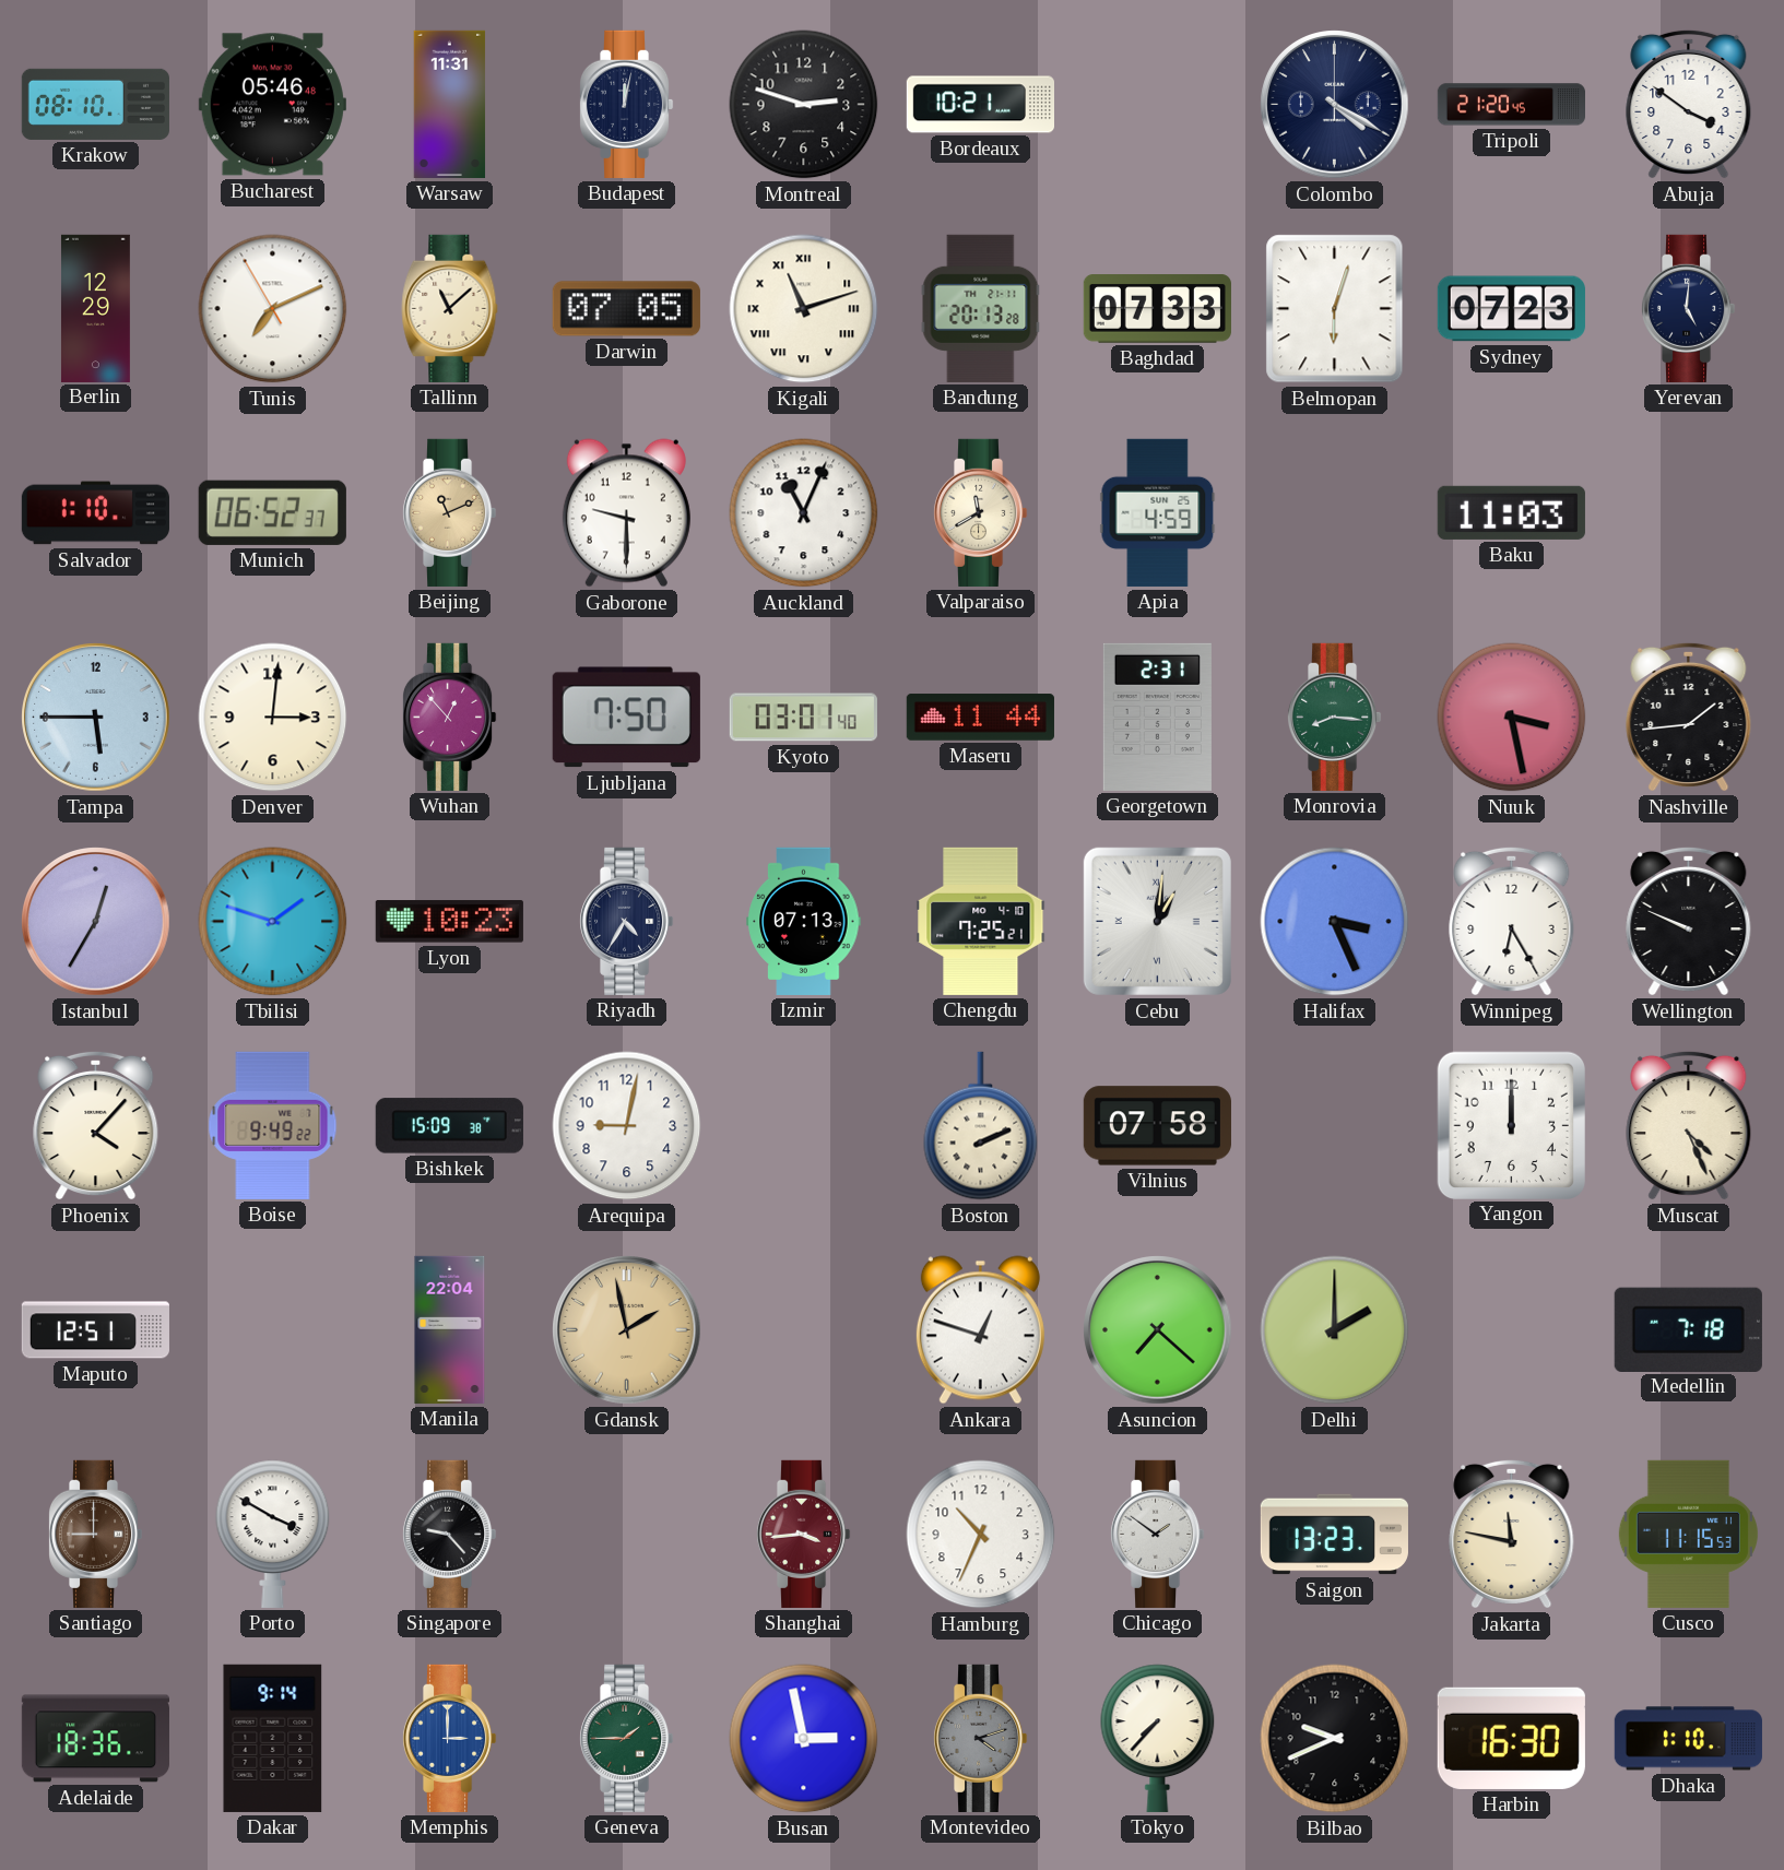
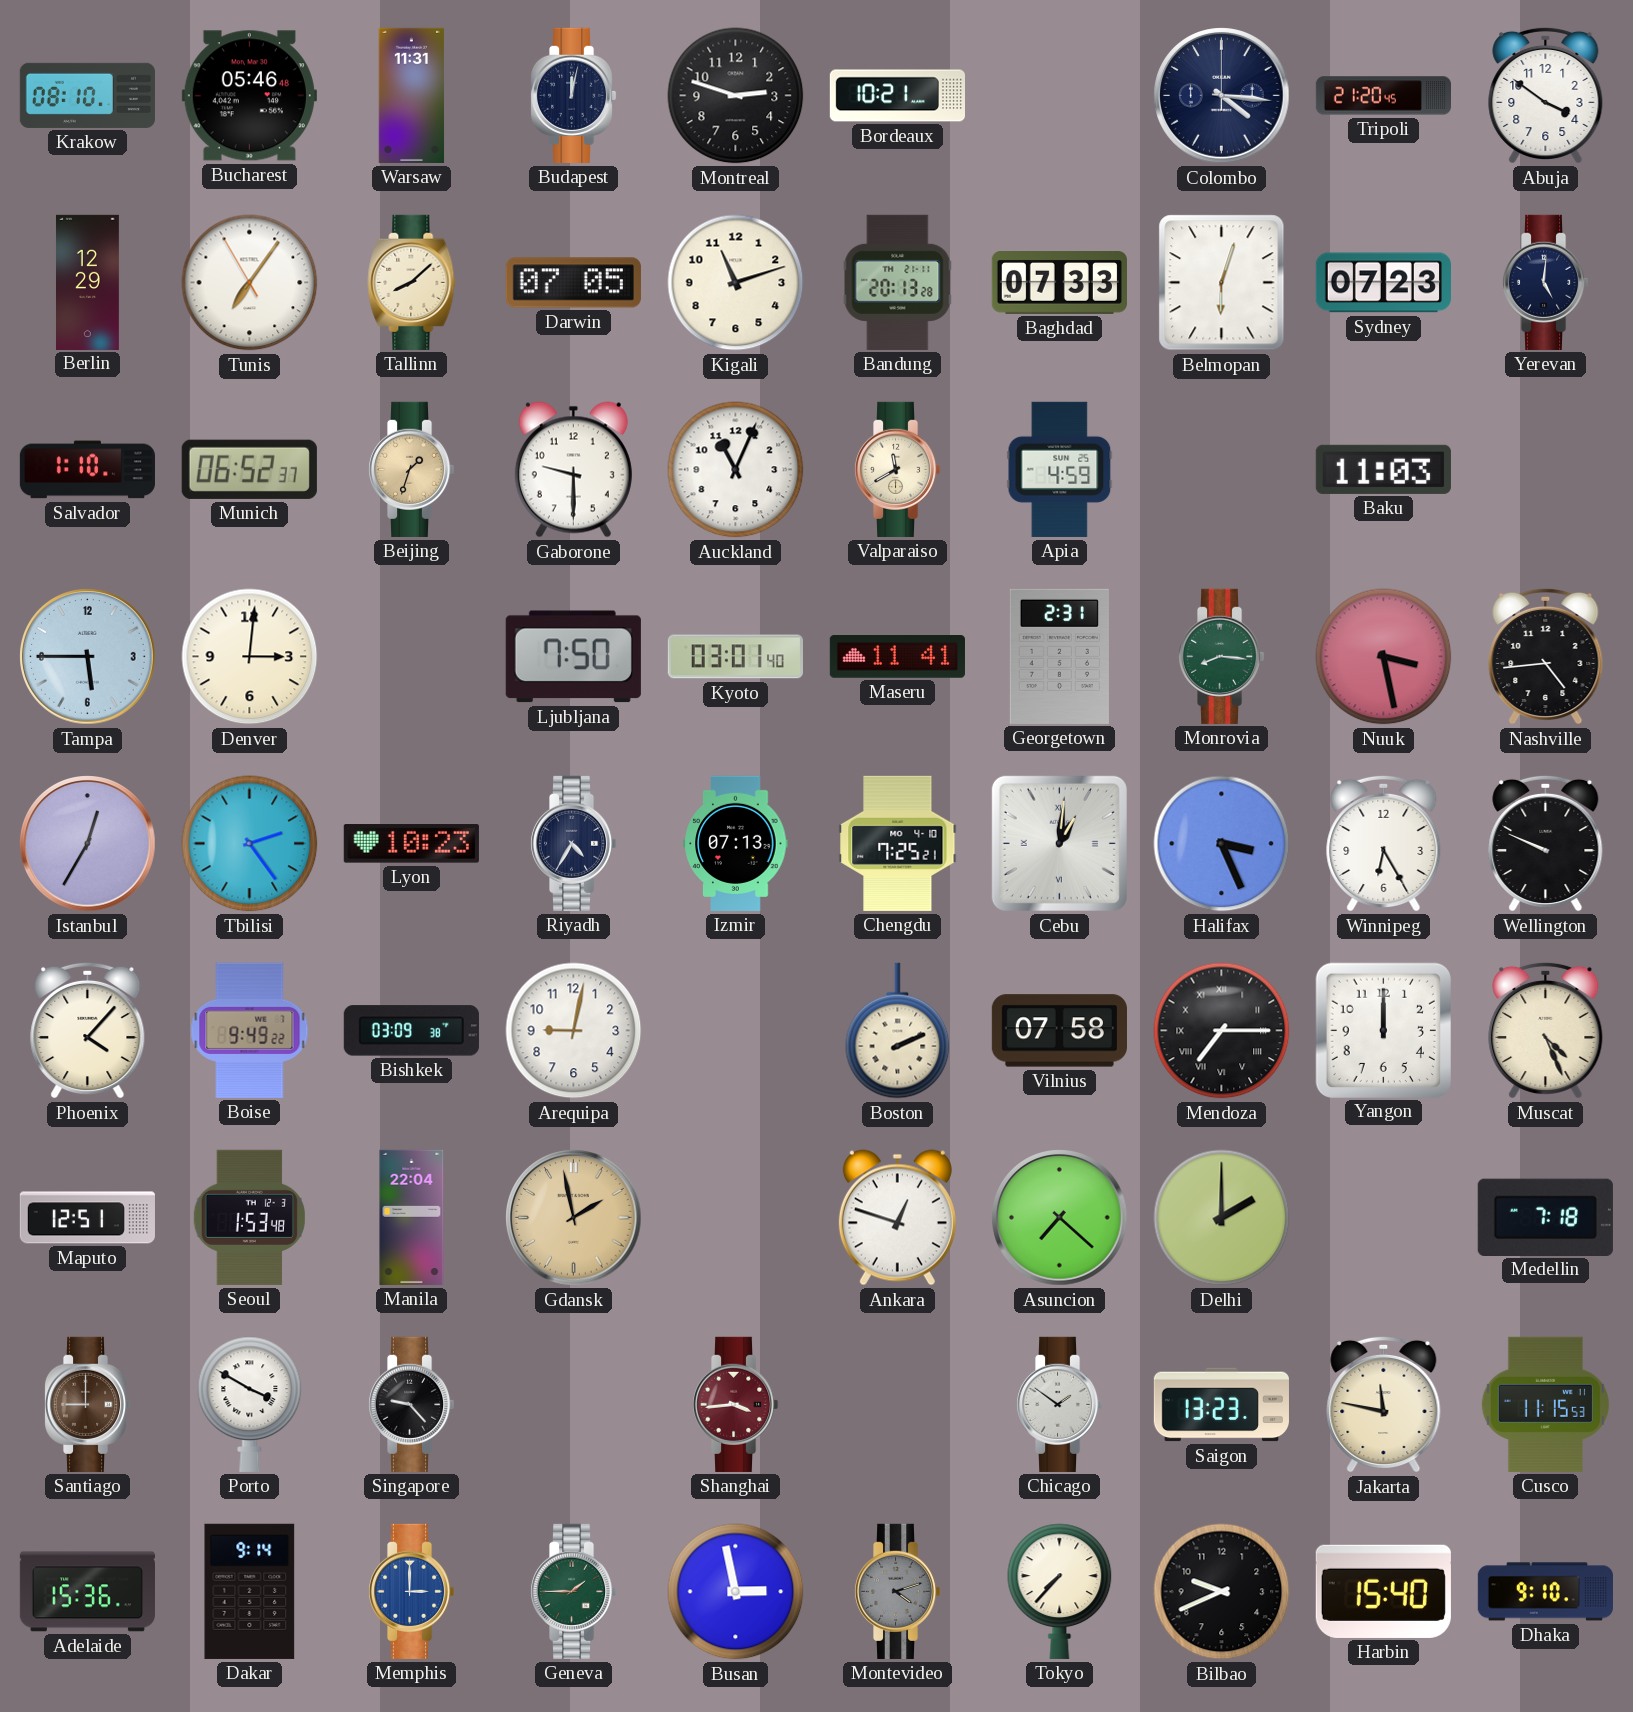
Colombo: 4:20 -> 4:16 (1222, 96)
Tunis: 7:10 -> 7:05 (250, 283)
Tallinn: 11:08 -> 8:08 (412, 282)
Kigali numerals: Roman -> Arabic (736, 283)
Beijing: 11:11 -> 1:33 (411, 469)
Wuhan: 12:53 -> none (449, 717)
Maseru: 11:44 -> 11:41 (897, 657)
Nashville: 1:44 -> 4:44 (1546, 656)
Tbilisi: 1:48 -> 2:24 (250, 844)
Bishkek: 15:09 -> 03:09 (411, 1031)
Mendoza: none -> 7:15 (1222, 1031)
Seoul: none -> 1:53 (249, 1217)
Hamburg: 10:34 -> none (981, 1535)
Adelaide: 18:36 -> 15:36 (87, 1592)
Harbin: 16:30 -> 15:40 (1383, 1591)
Dhaka: 1:10 -> 9:10 (1545, 1592)
